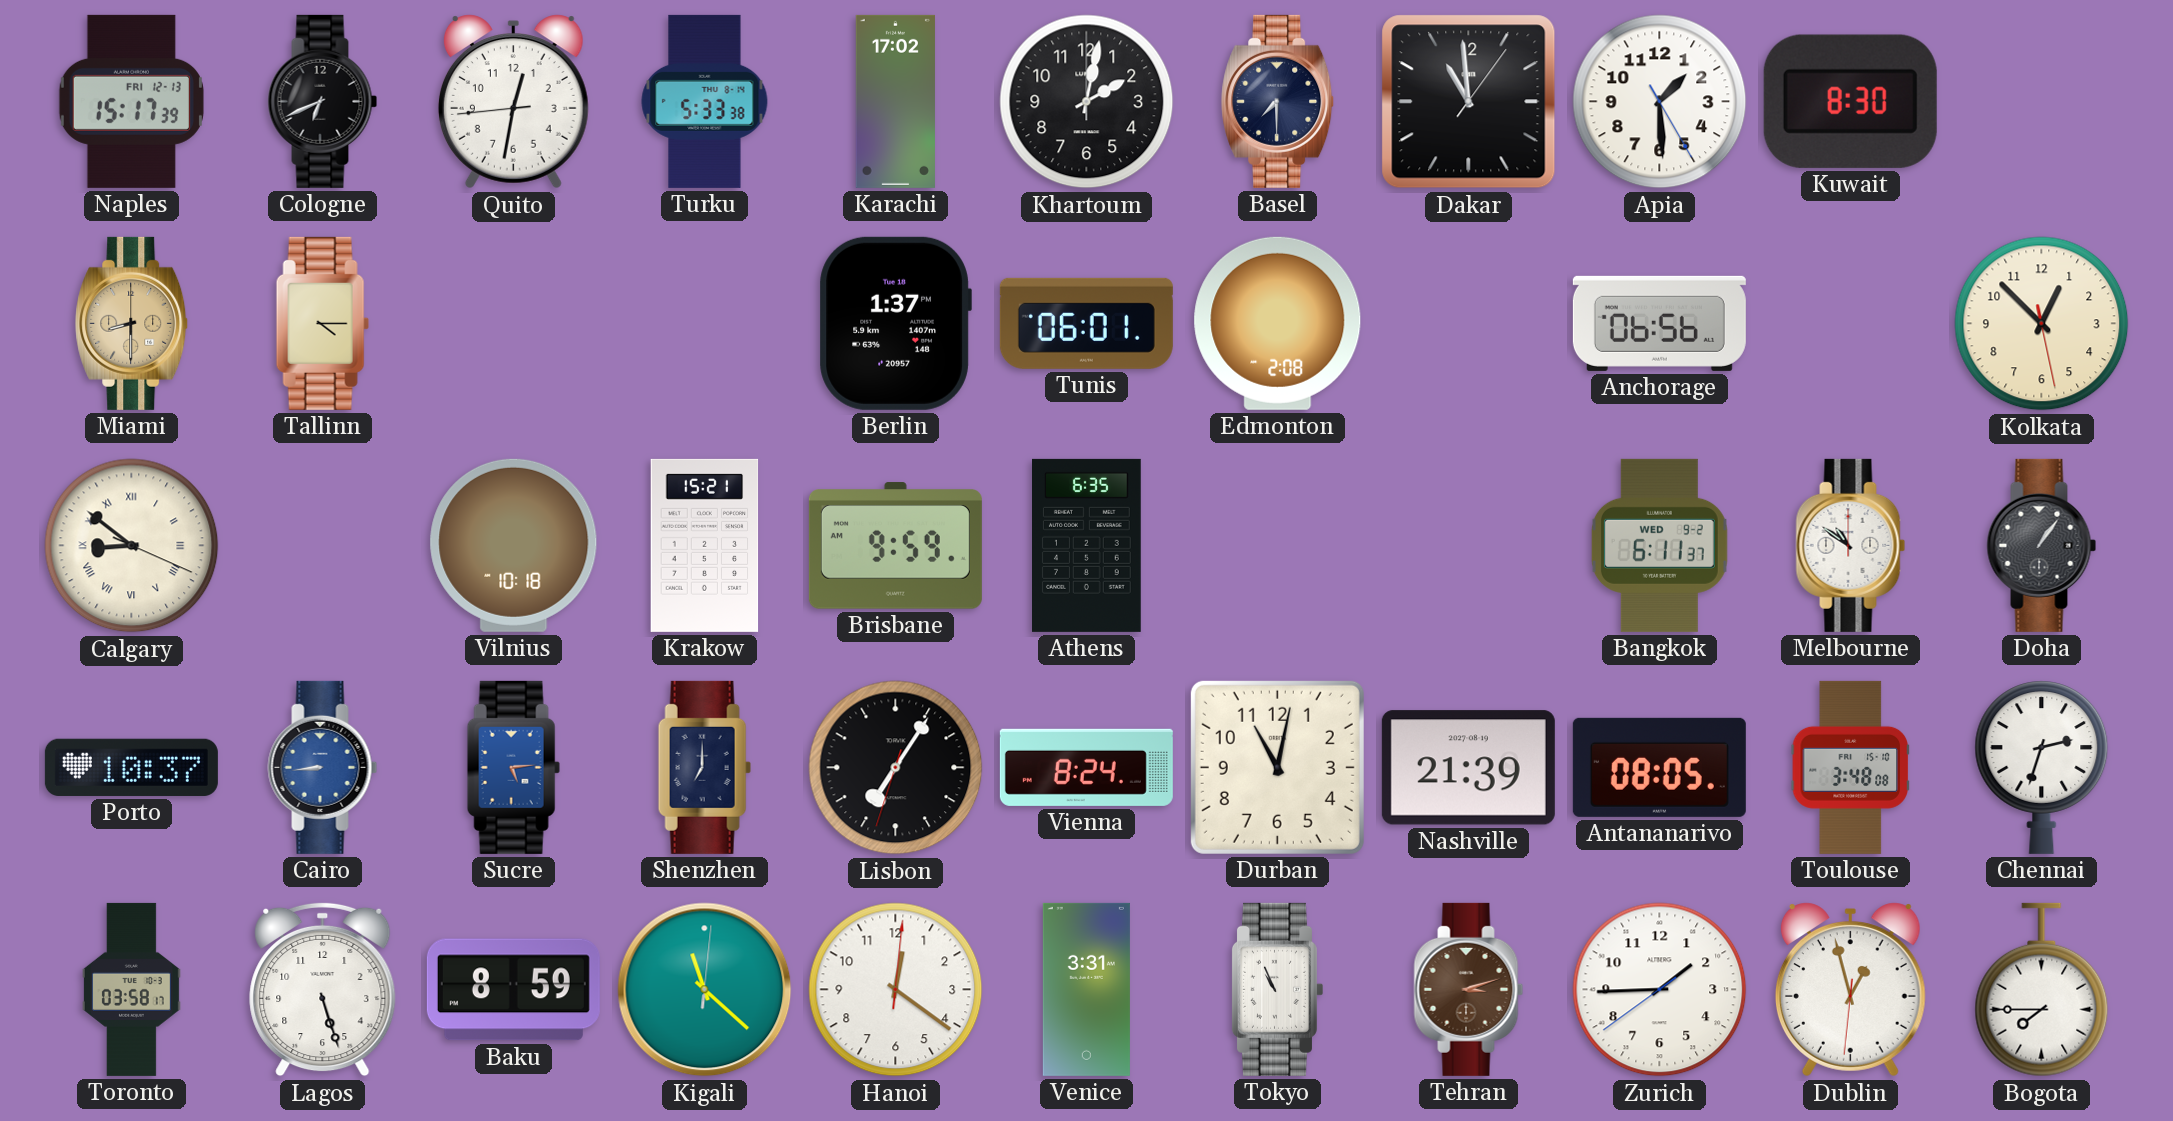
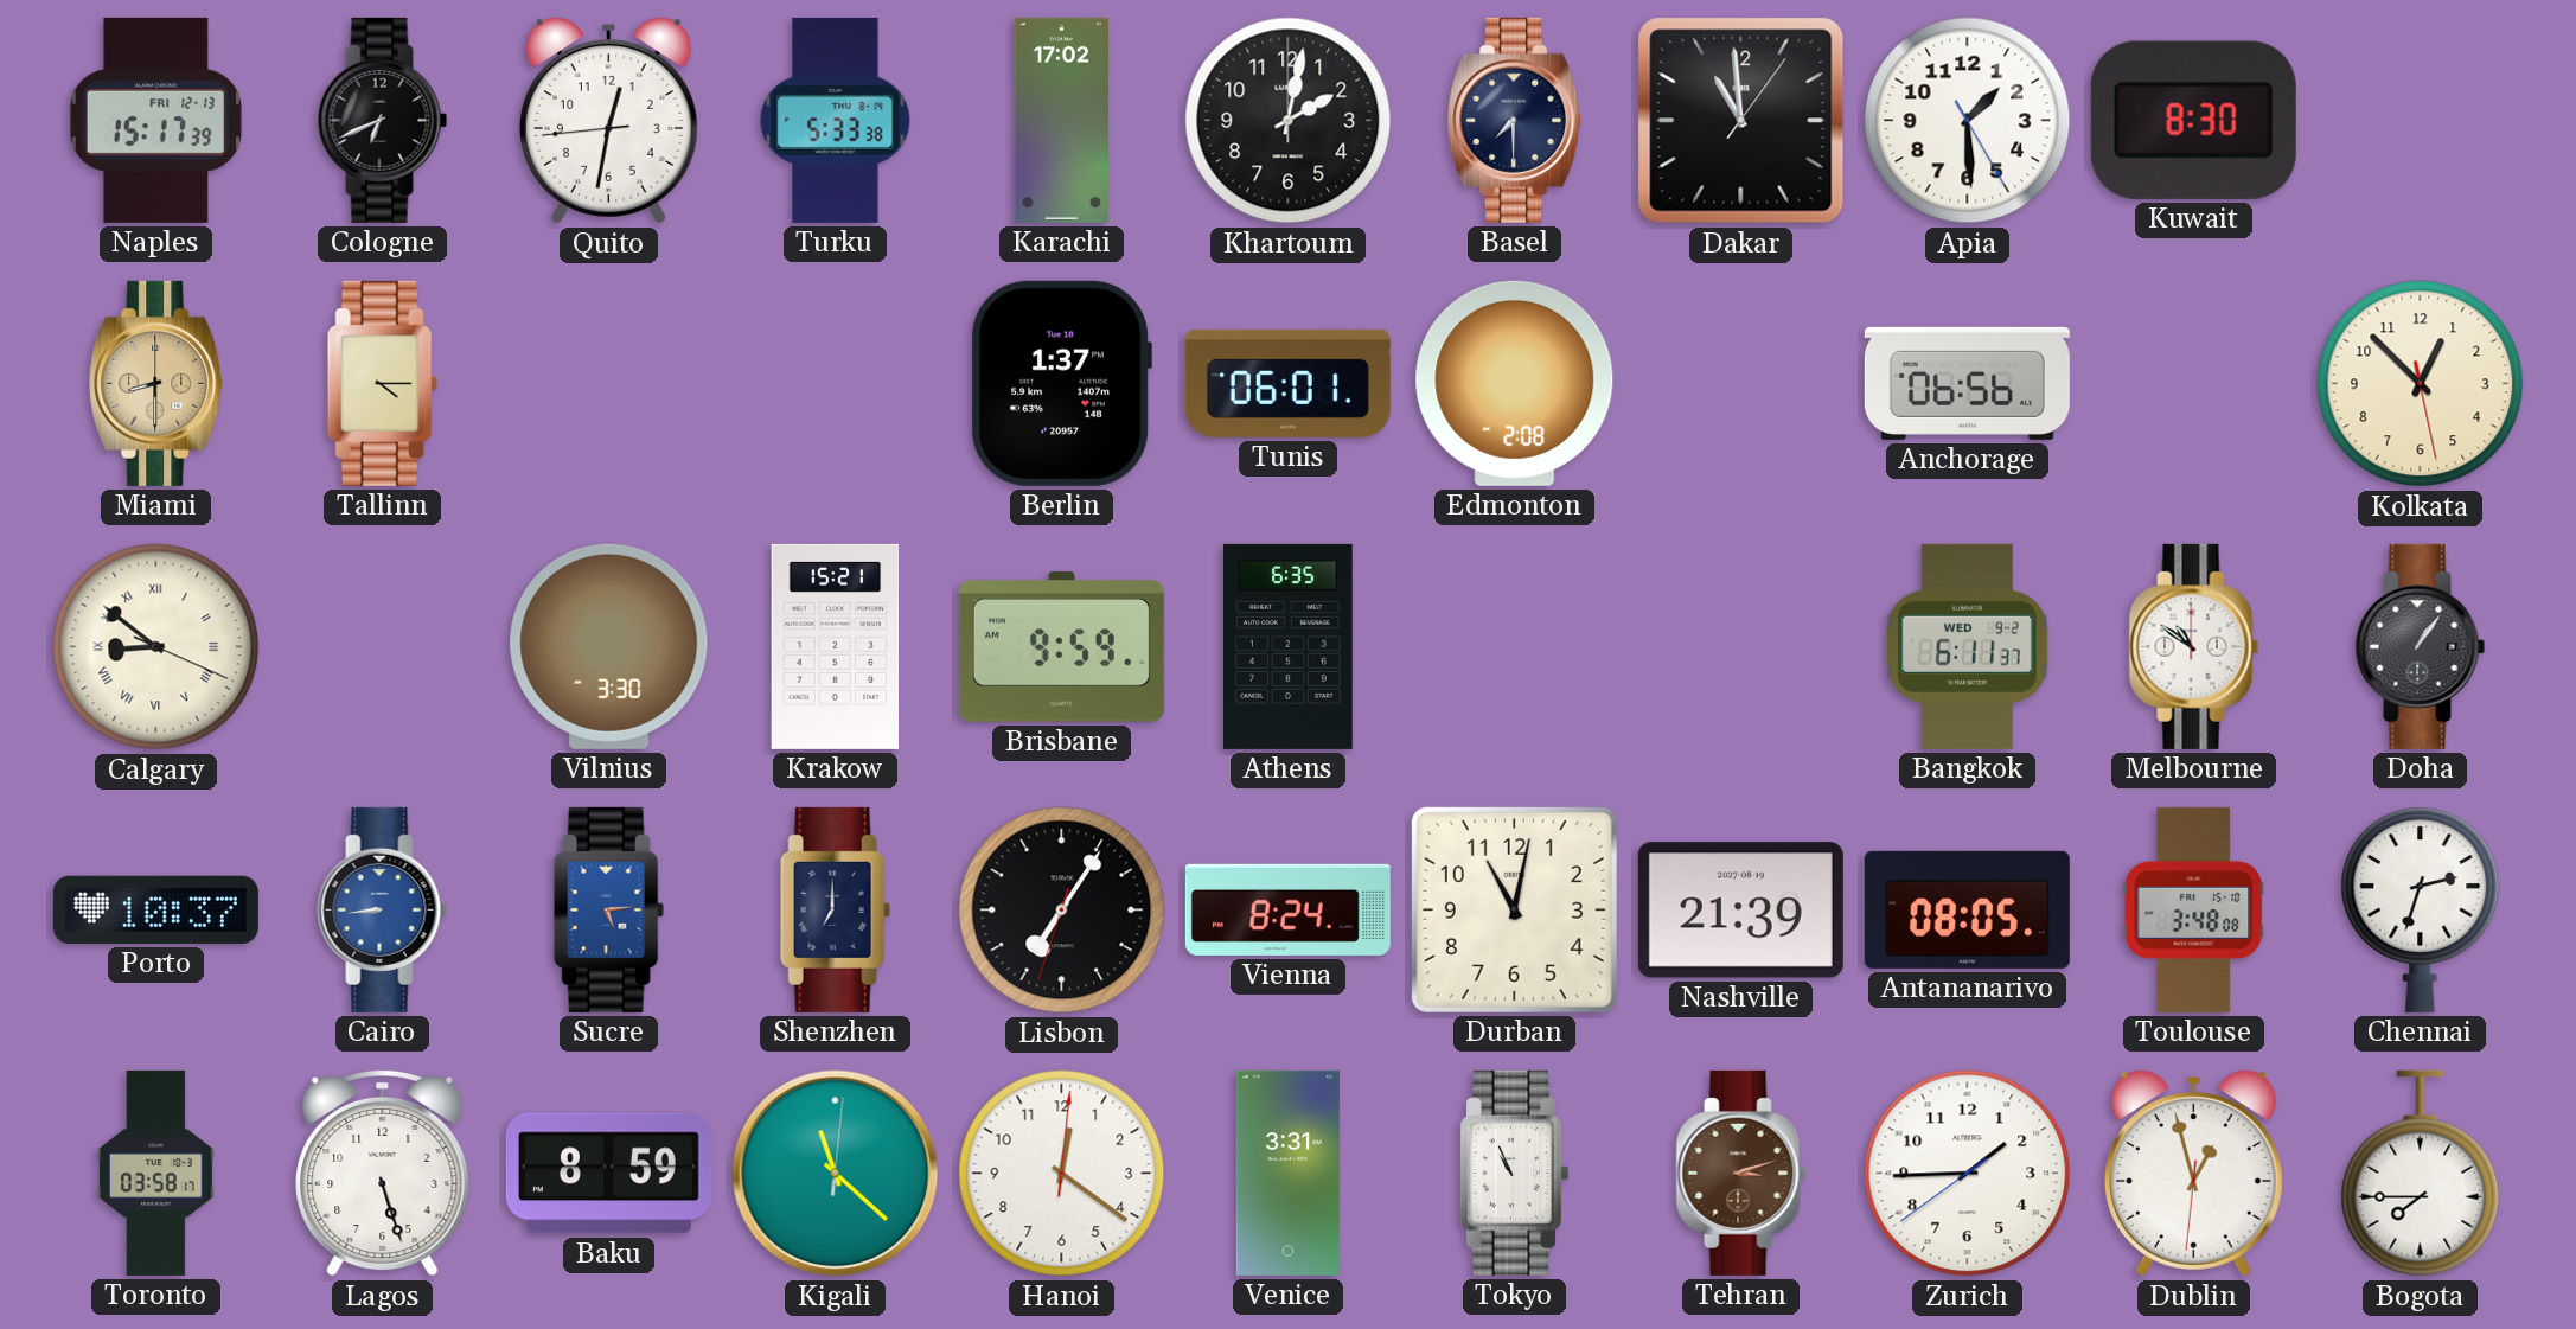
Vilnius: 10:18 -> 3:30 (609, 646)
